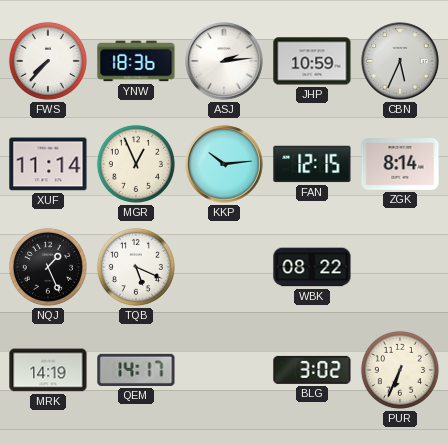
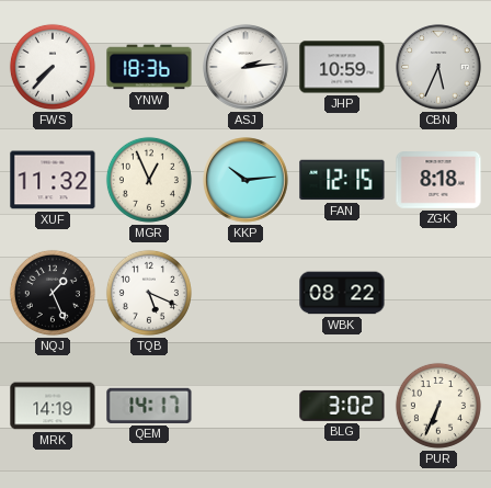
XUF: 11:14 -> 11:32 (53, 180)
ZGK: 8:14 -> 8:18 (438, 181)
